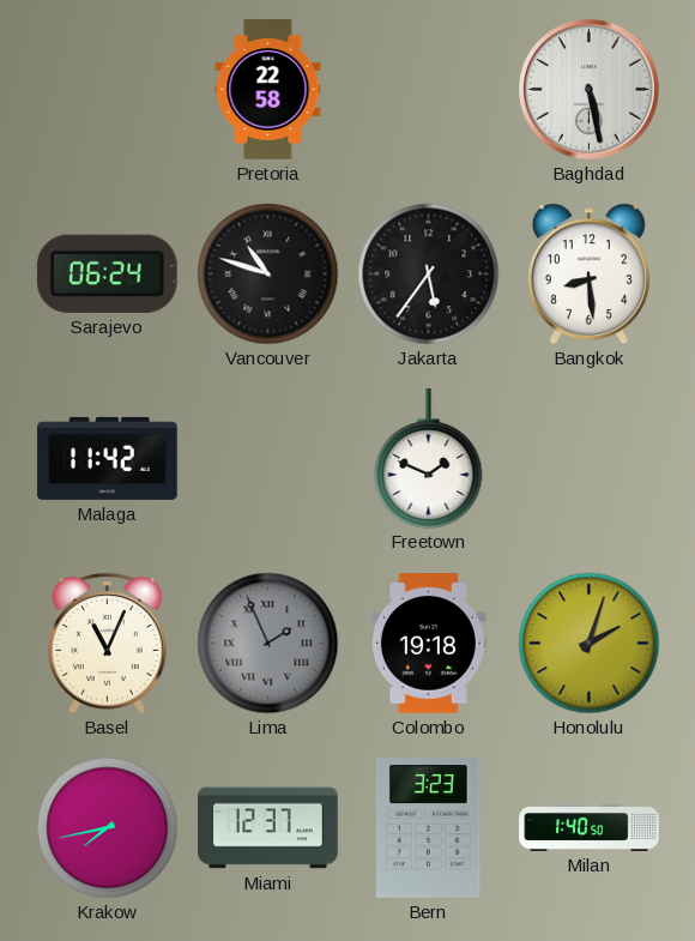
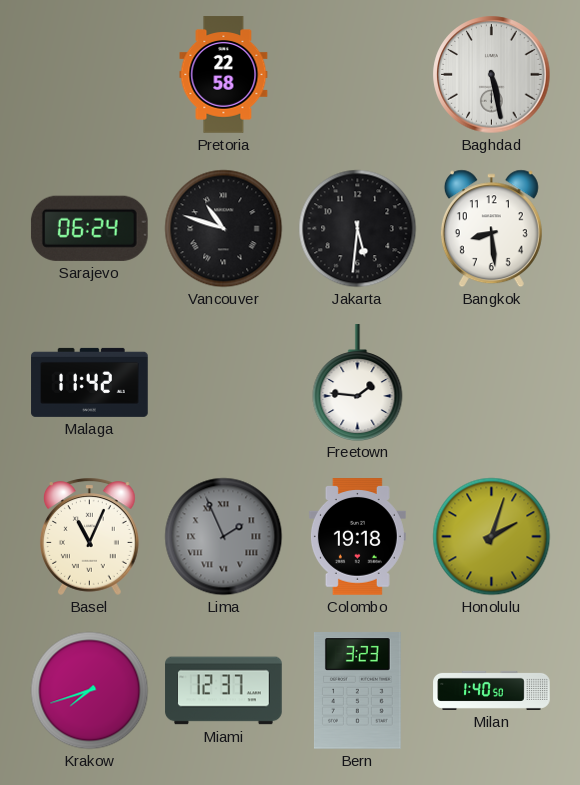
Jakarta: 5:36 -> 5:31 (358, 229)
Freetown: 1:49 -> 1:46 (358, 382)
Krakow: 7:43 -> 7:42 (90, 691)
